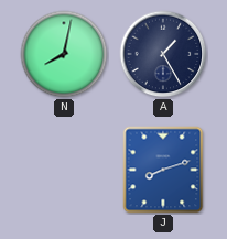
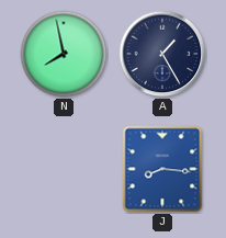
N: 8:02 -> 7:58 (64, 54)
J: 8:12 -> 8:16 (162, 169)
